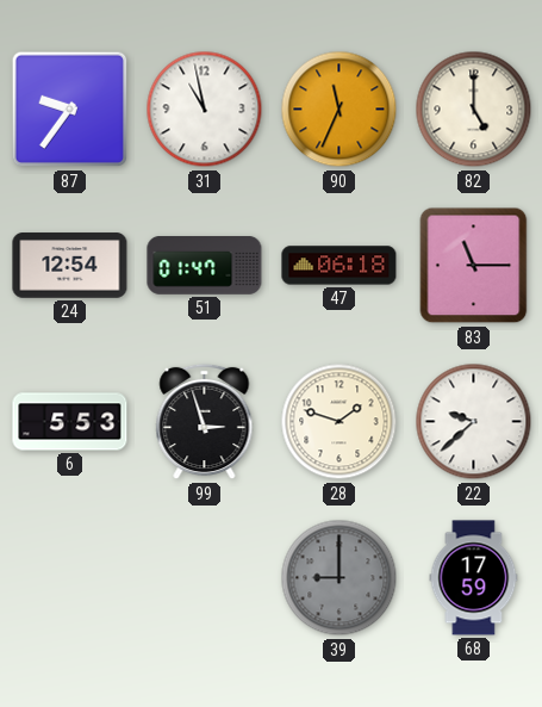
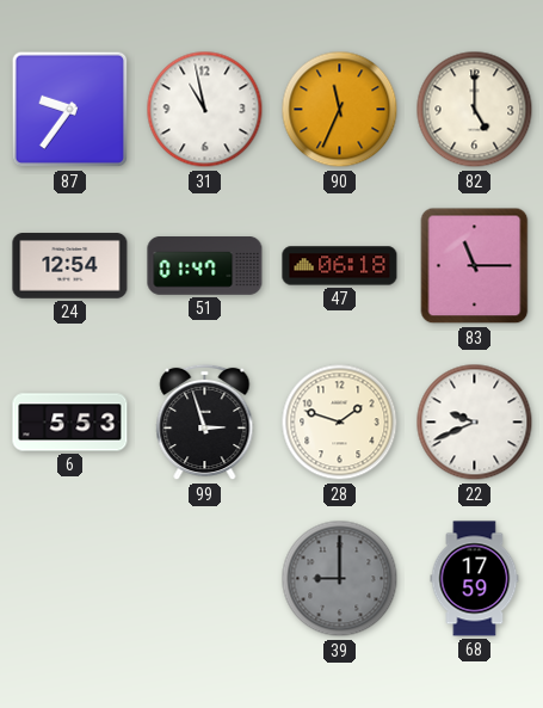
22: 9:38 -> 9:41 (475, 423)
